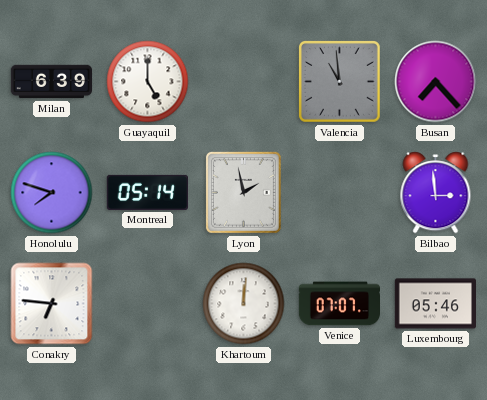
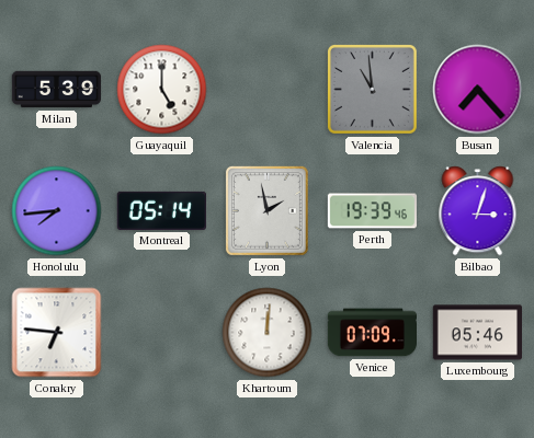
Milan: 6:39 -> 5:39 (57, 90)
Honolulu: 7:48 -> 7:44 (57, 211)
Perth: none -> 19:39 (372, 211)
Bilbao: 2:59 -> 3:03 (478, 211)
Venice: 07:07 -> 07:09 (372, 333)
